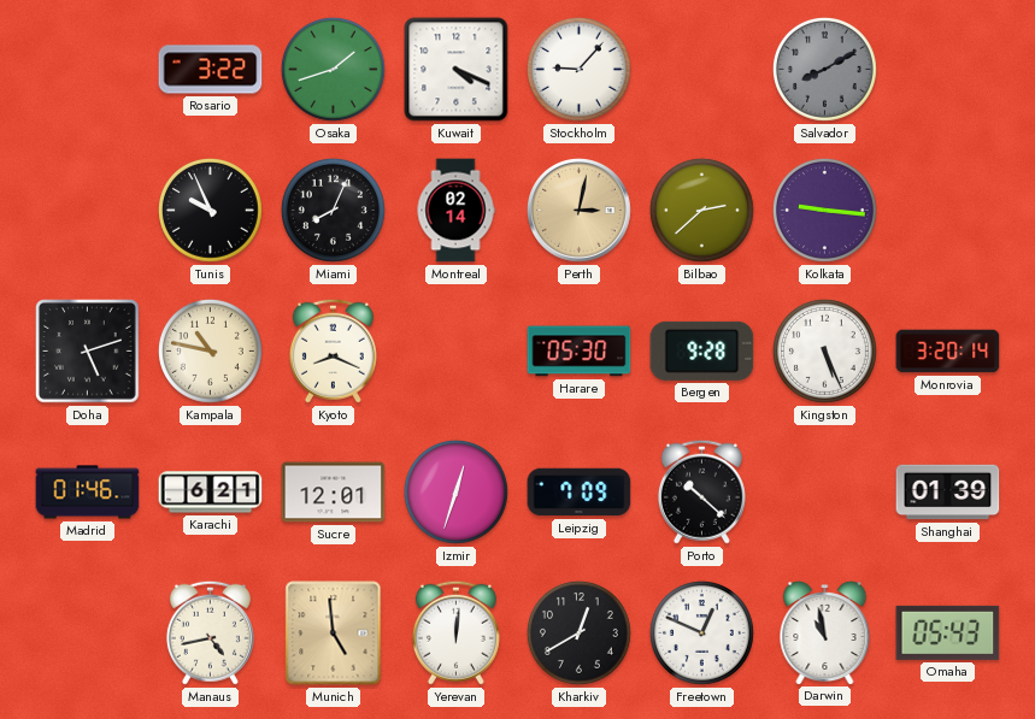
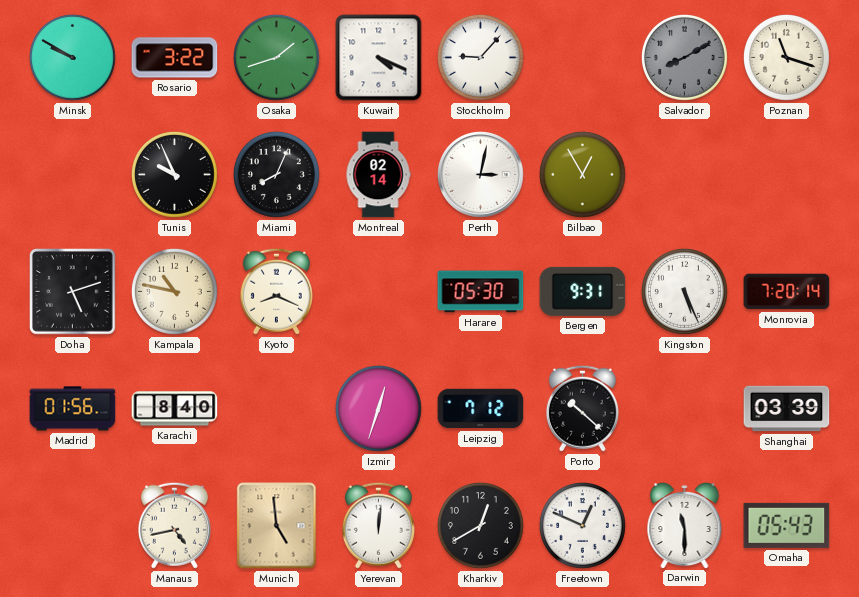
Minsk: none -> 9:50 (72, 57)
Poznan: none -> 11:18 (786, 57)
Perth dial: champagne -> white (481, 175)
Bilbao: 2:38 -> 12:55 (582, 174)
Kolkata: 9:16 -> none (824, 210)
Bergen: 9:28 -> 9:31 (583, 291)
Monrovia: 3:20 -> 7:20 (787, 292)
Madrid: 01:46 -> 01:56 (73, 409)
Karachi: 6:21 -> 8:40 (175, 409)
Sucre: 12:01 -> none (334, 493)
Leipzig: 7:09 -> 7:12 (481, 409)
Shanghai: 01:39 -> 03:39 (787, 409)
Darwin: 10:58 -> 11:30 (685, 526)
